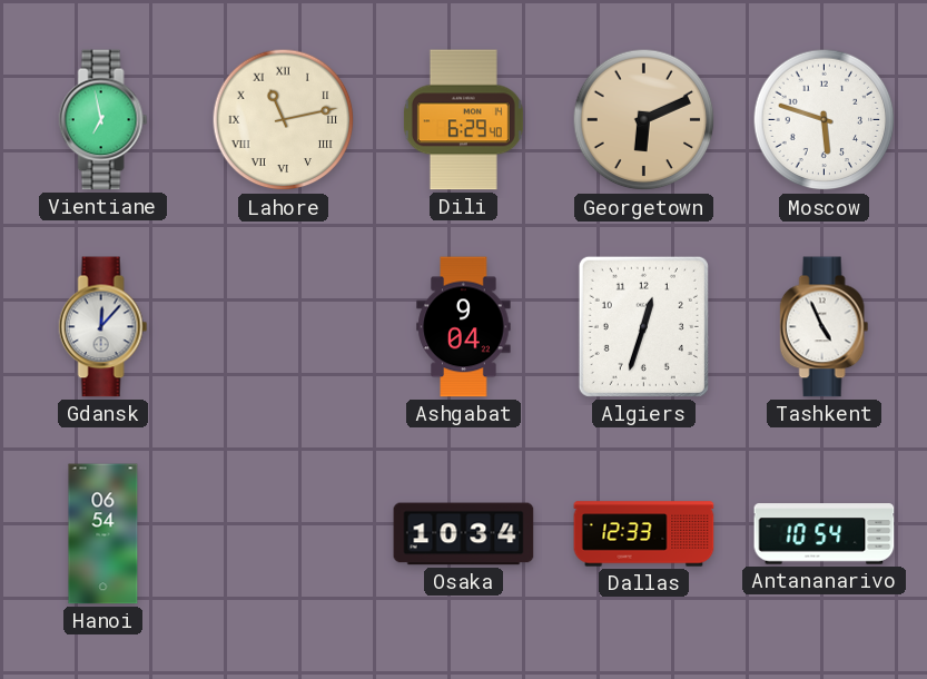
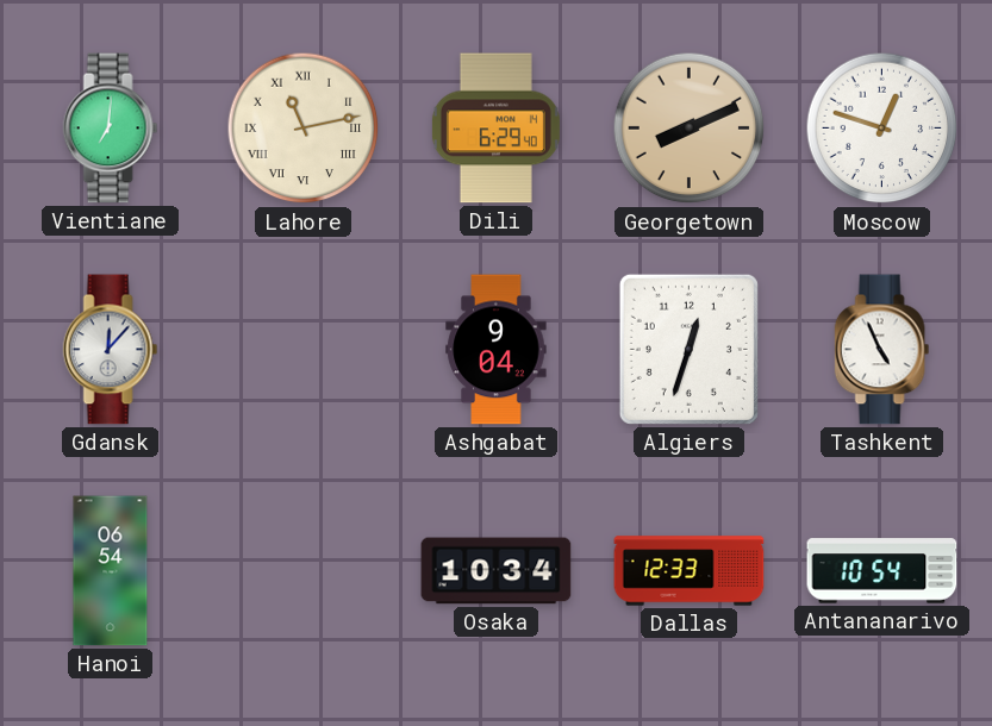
Vientiane: 6:58 -> 7:01 (111, 129)
Georgetown: 6:11 -> 8:11 (690, 129)
Moscow: 5:48 -> 12:48 (882, 129)
